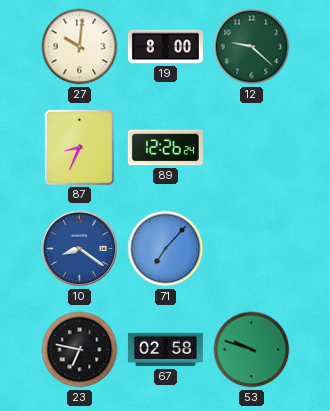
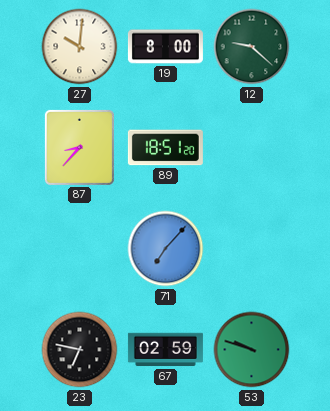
87: 8:34 -> 8:37 (79, 147)
89: 12:26 -> 18:51 (165, 148)
10: 8:21 -> none (80, 249)
67: 02:58 -> 02:59 (165, 350)
